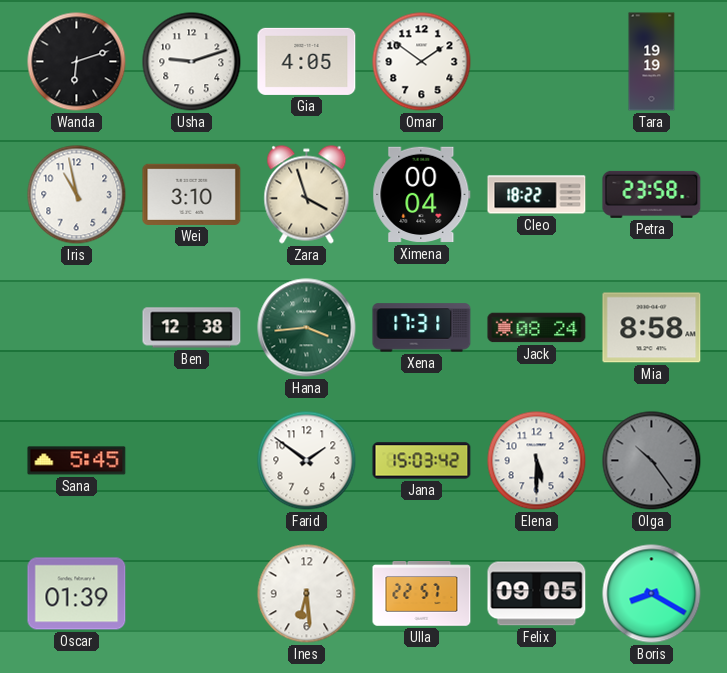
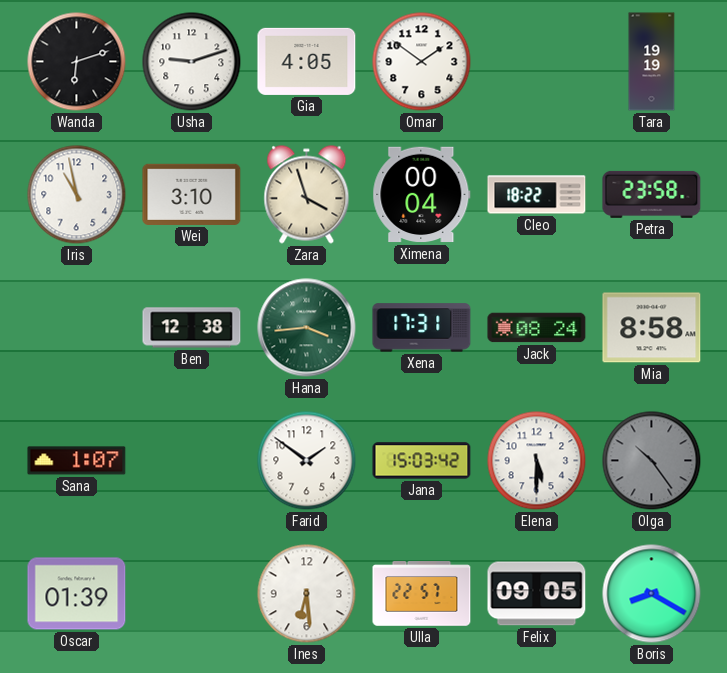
Sana: 5:45 -> 1:07 (77, 461)
